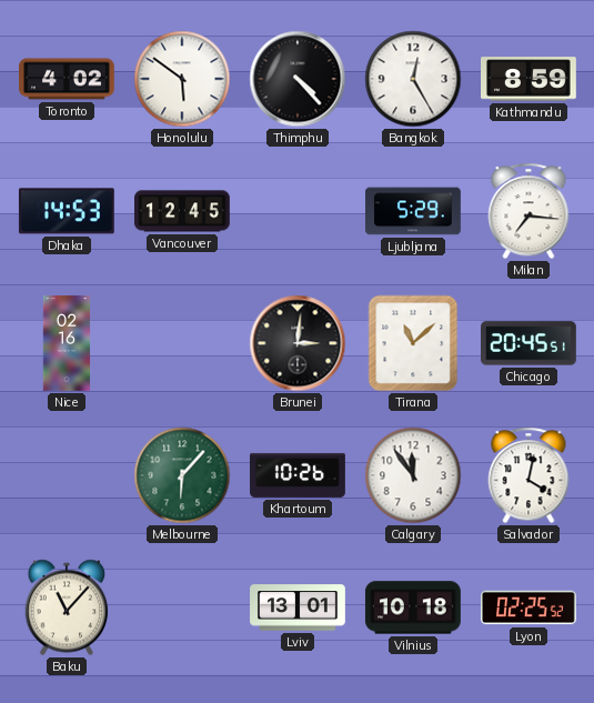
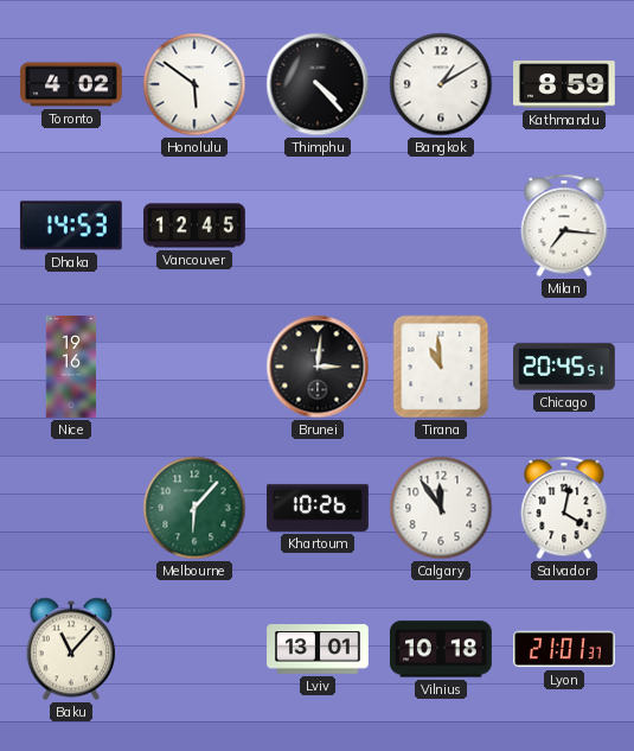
Bangkok: 12:25 -> 1:10 (441, 84)
Ljubljana: 5:29 -> none (414, 211)
Nice: 02:16 -> 19:16 (71, 367)
Tirana: 11:08 -> 10:59 (441, 367)
Lyon: 02:25 -> 21:01 (565, 649)
